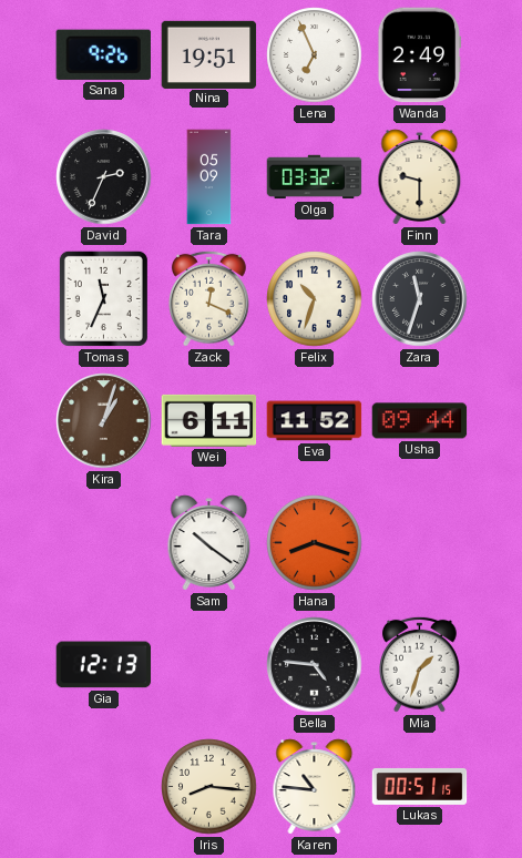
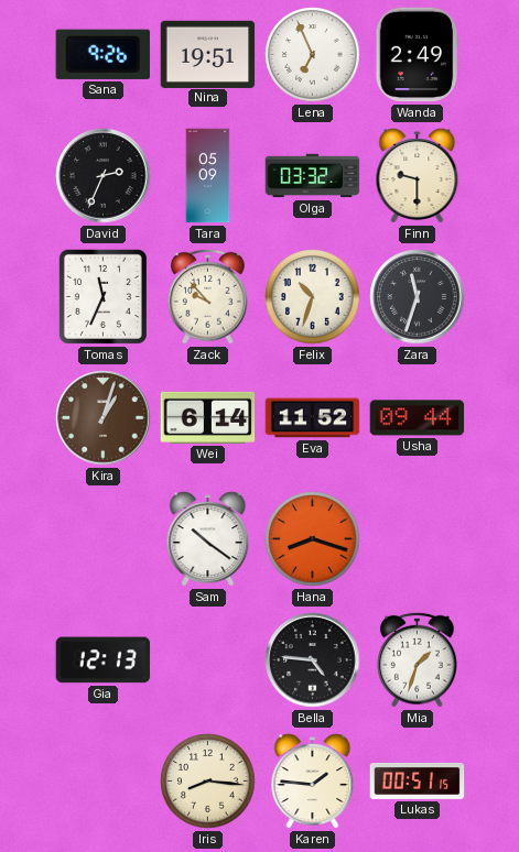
Zack: 12:19 -> 9:53 (208, 296)
Wei: 6:11 -> 6:14 (208, 417)
Karen: 10:46 -> 1:46 (313, 782)
